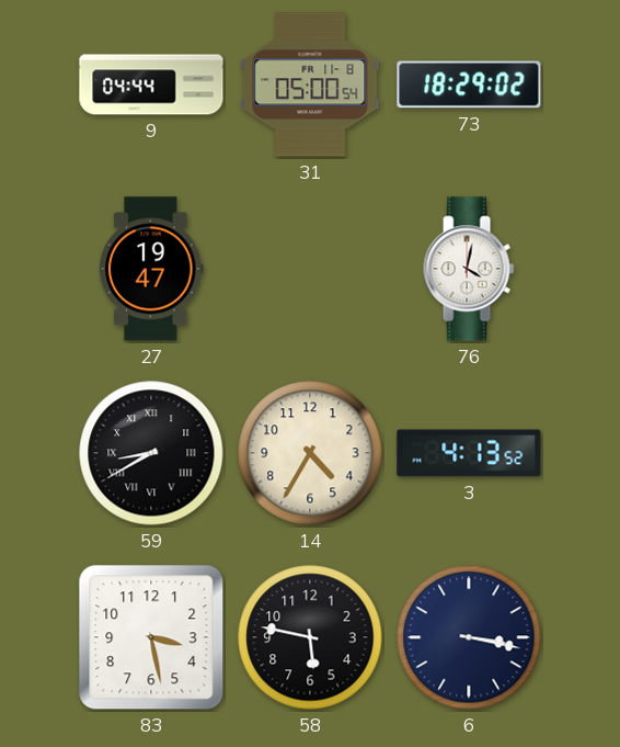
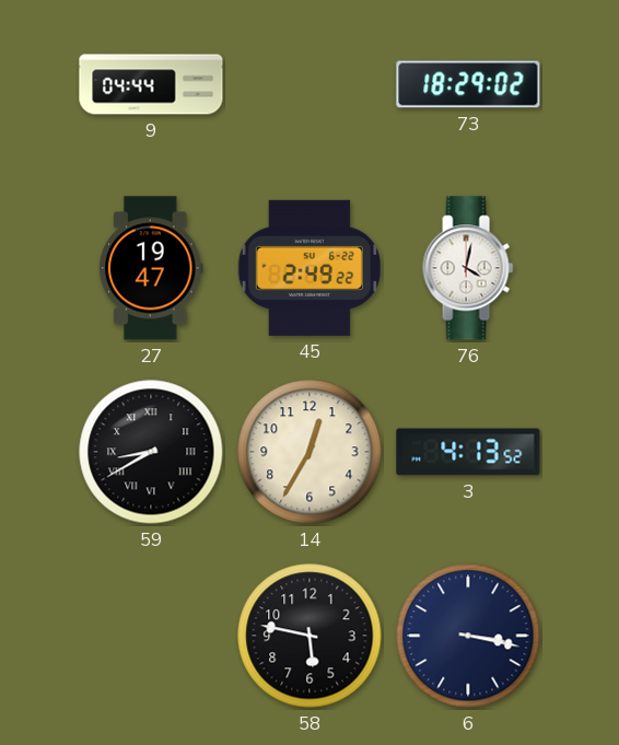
31: 05:00 -> none (310, 84)
45: none -> 2:49 (309, 268)
14: 4:35 -> 12:35 (309, 452)
83: 3:28 -> none (151, 637)
